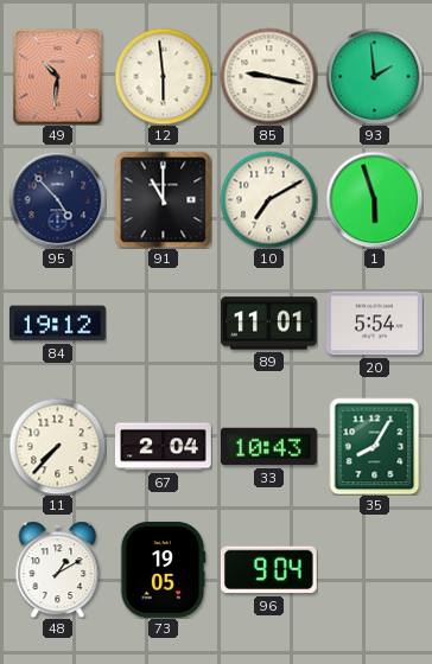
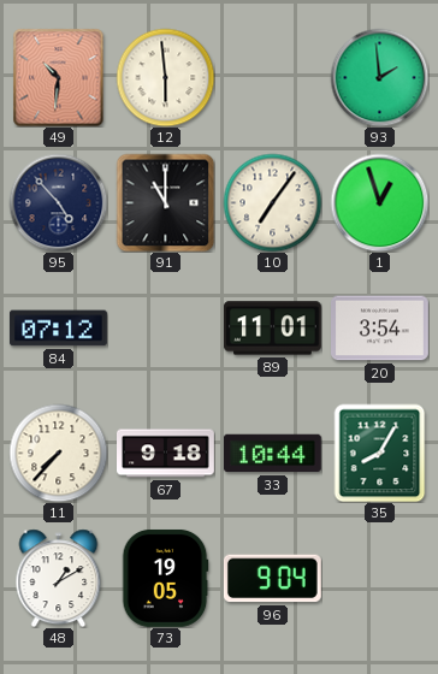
85: 9:17 -> none (268, 76)
10: 7:10 -> 7:06 (272, 202)
1: 5:57 -> 12:57 (379, 202)
84: 19:12 -> 07:12 (58, 329)
20: 5:54 -> 3:54 (380, 329)
67: 2:04 -> 9:18 (166, 454)
33: 10:43 -> 10:44 (272, 454)
